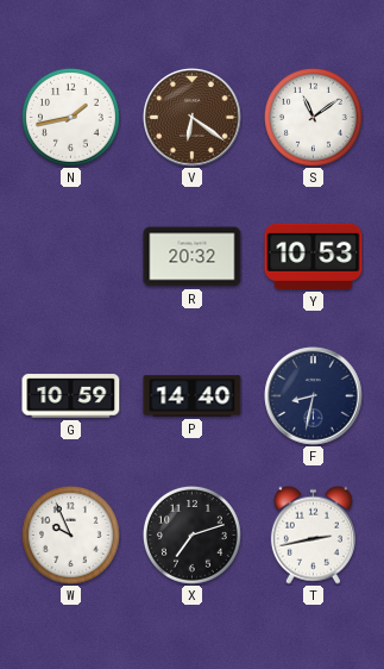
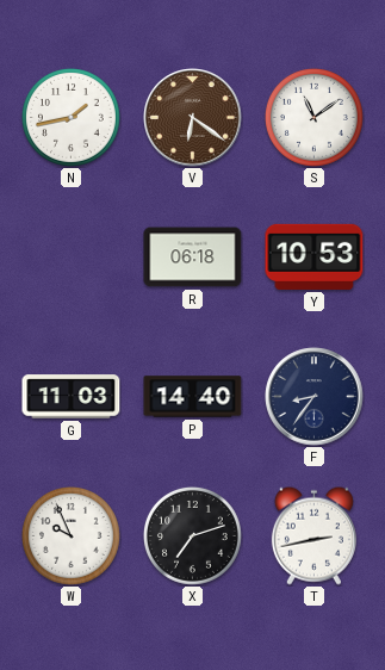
R: 20:32 -> 06:18 (193, 258)
G: 10:59 -> 11:03 (72, 397)
F: 8:32 -> 8:36 (315, 397)
